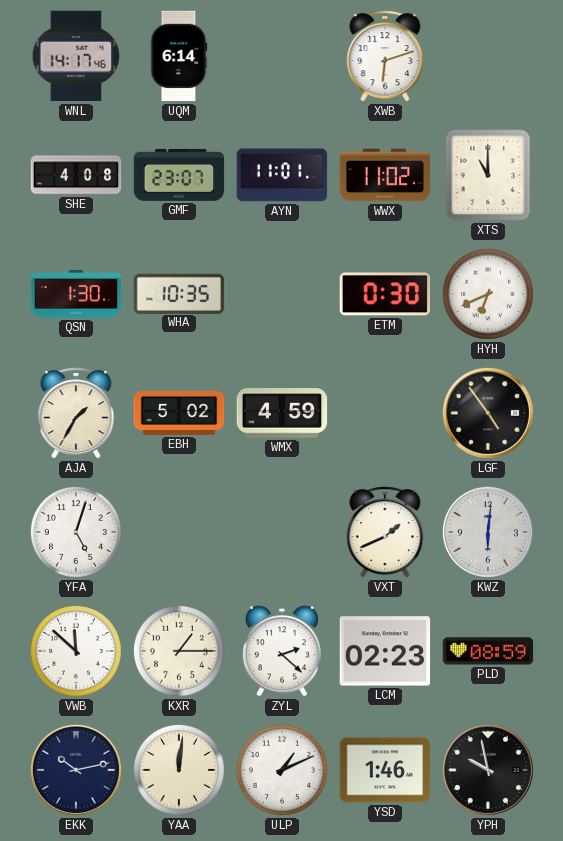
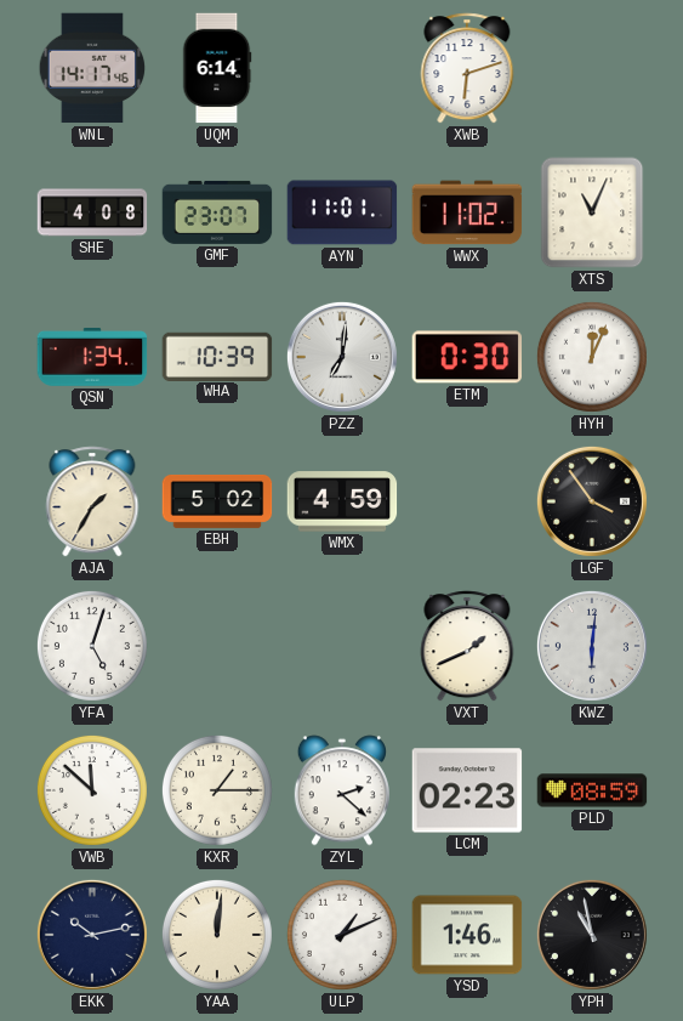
XTS: 11:00 -> 11:04 (592, 212)
QSN: 1:30 -> 1:34 (92, 358)
WHA: 10:35 -> 10:39 (217, 356)
PZZ: none -> 7:01 (342, 357)
HYH: 6:41 -> 12:04 (592, 357)
LGF: 4:54 -> 3:54 (592, 501)
YPH: 9:58 -> 10:58 (592, 935)
